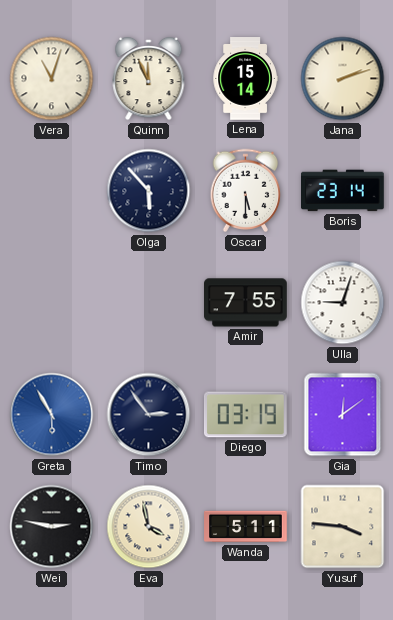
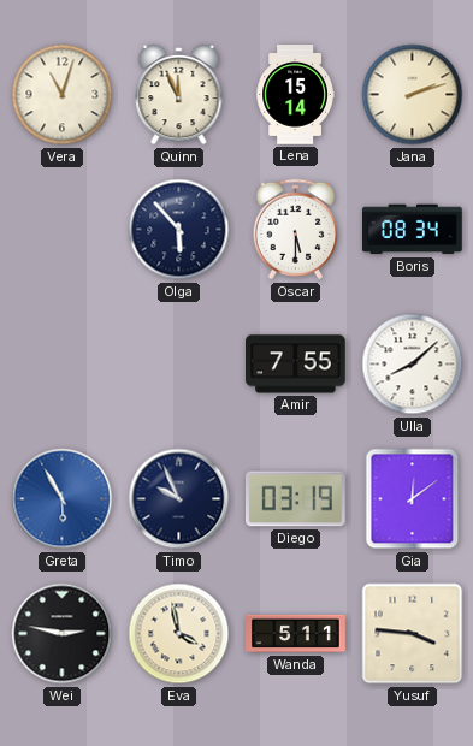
Boris: 23:14 -> 08:34 (413, 230)
Ulla: 9:03 -> 8:08 (413, 365)
Timo: 2:54 -> 9:56 (179, 499)
